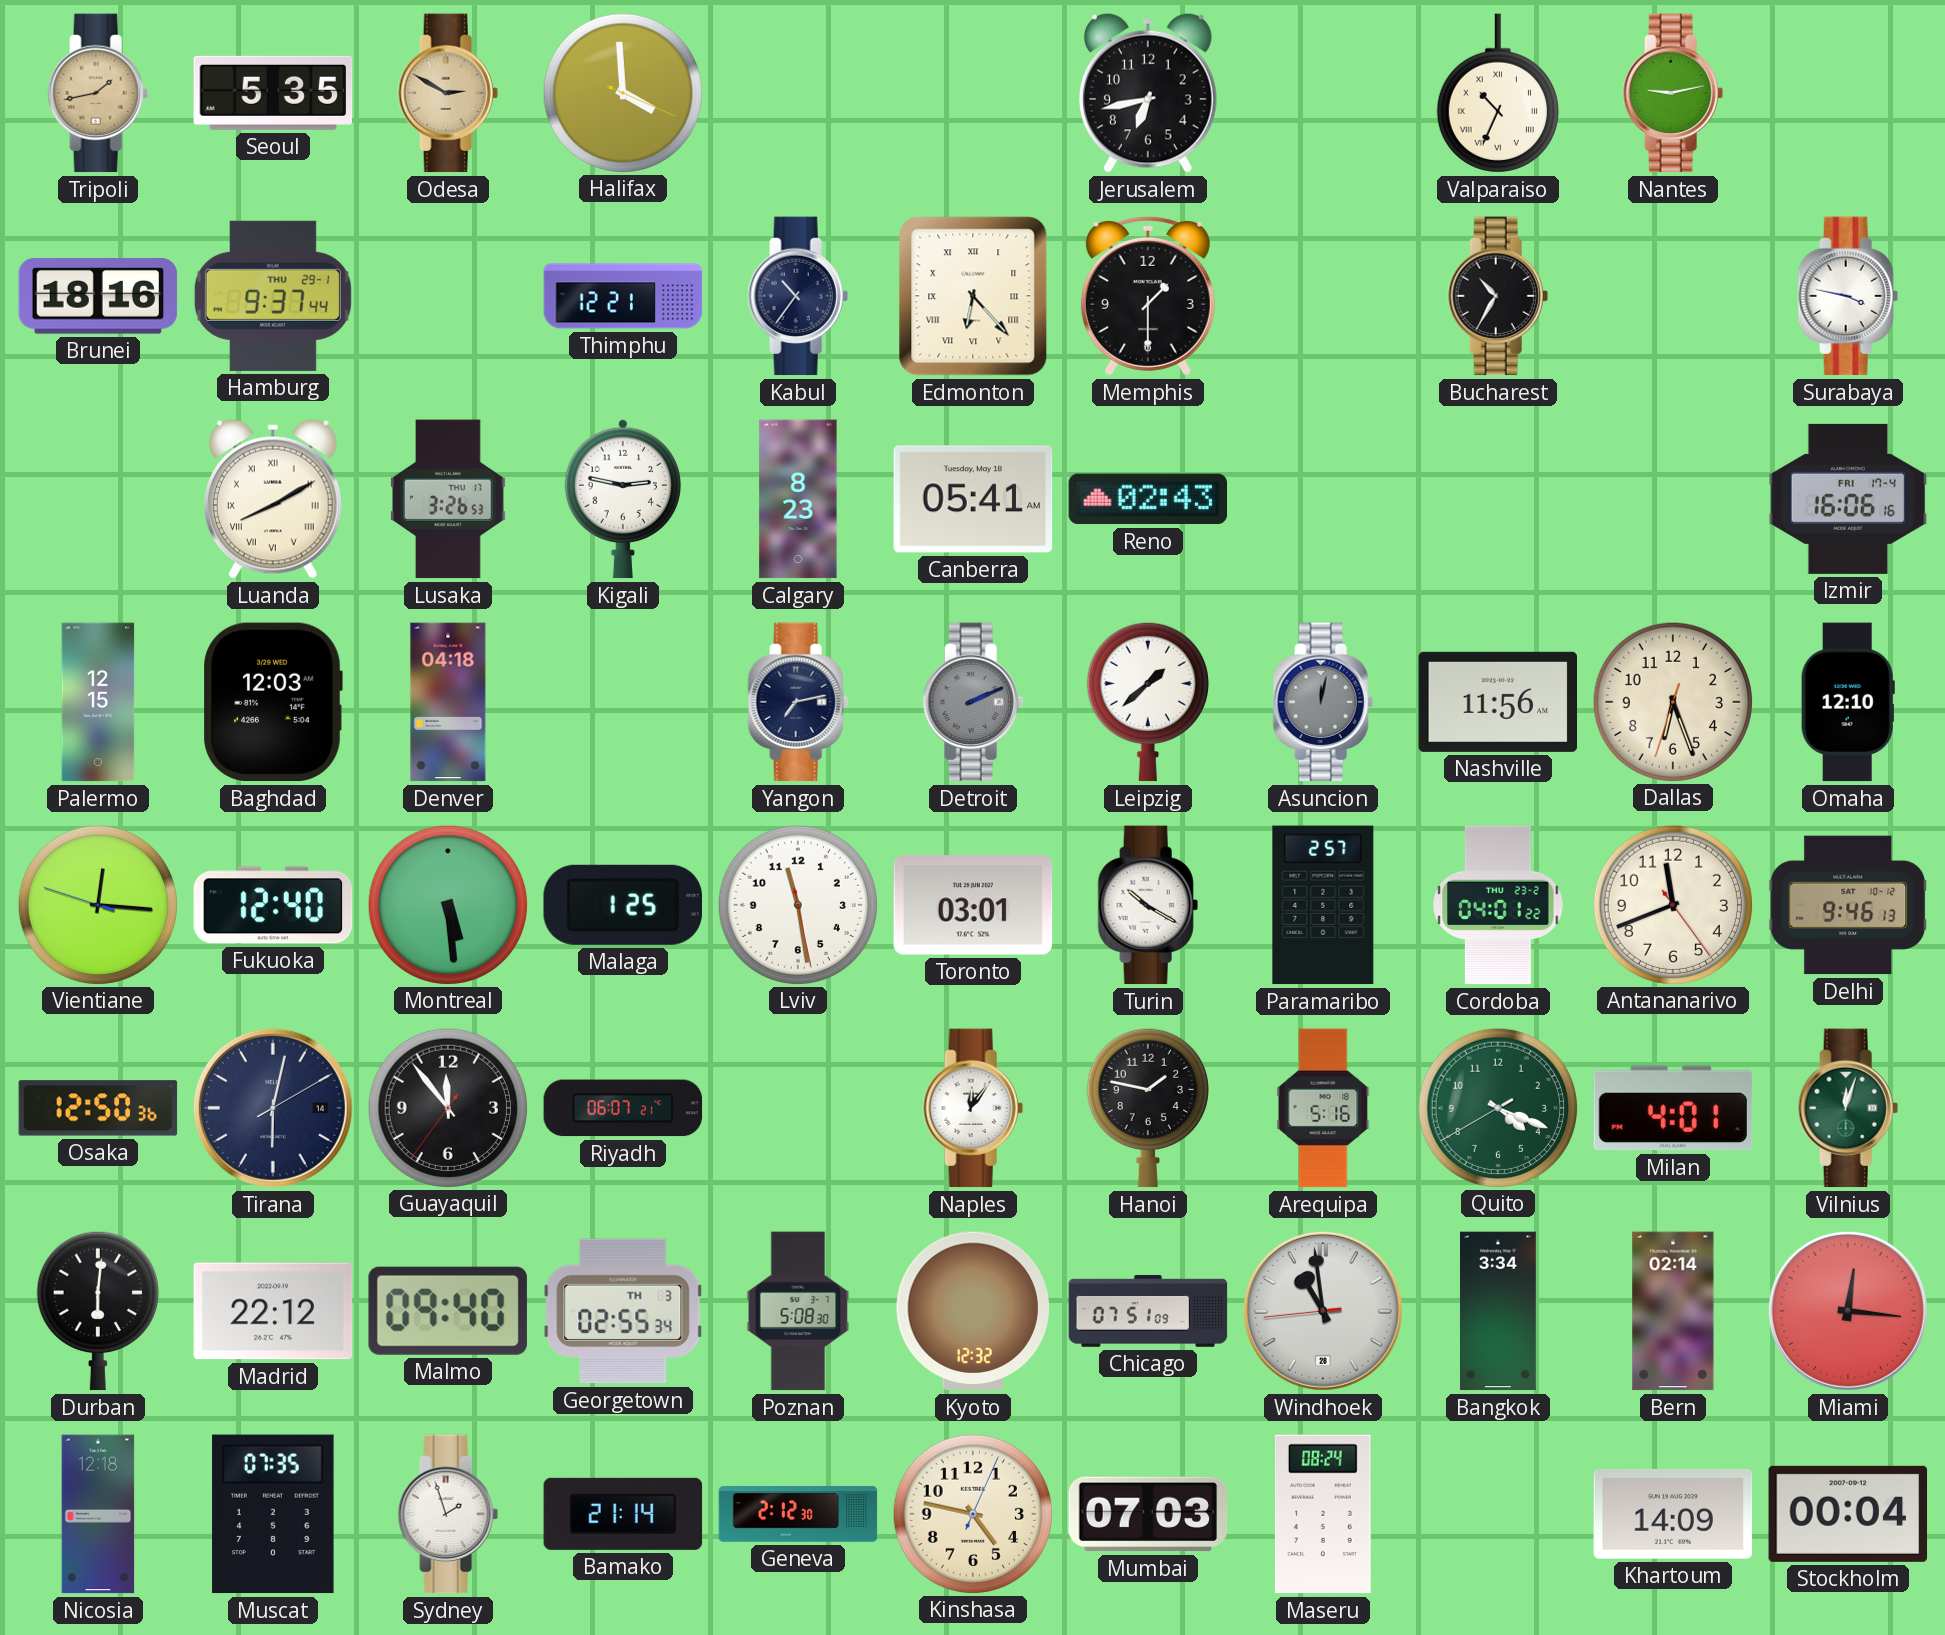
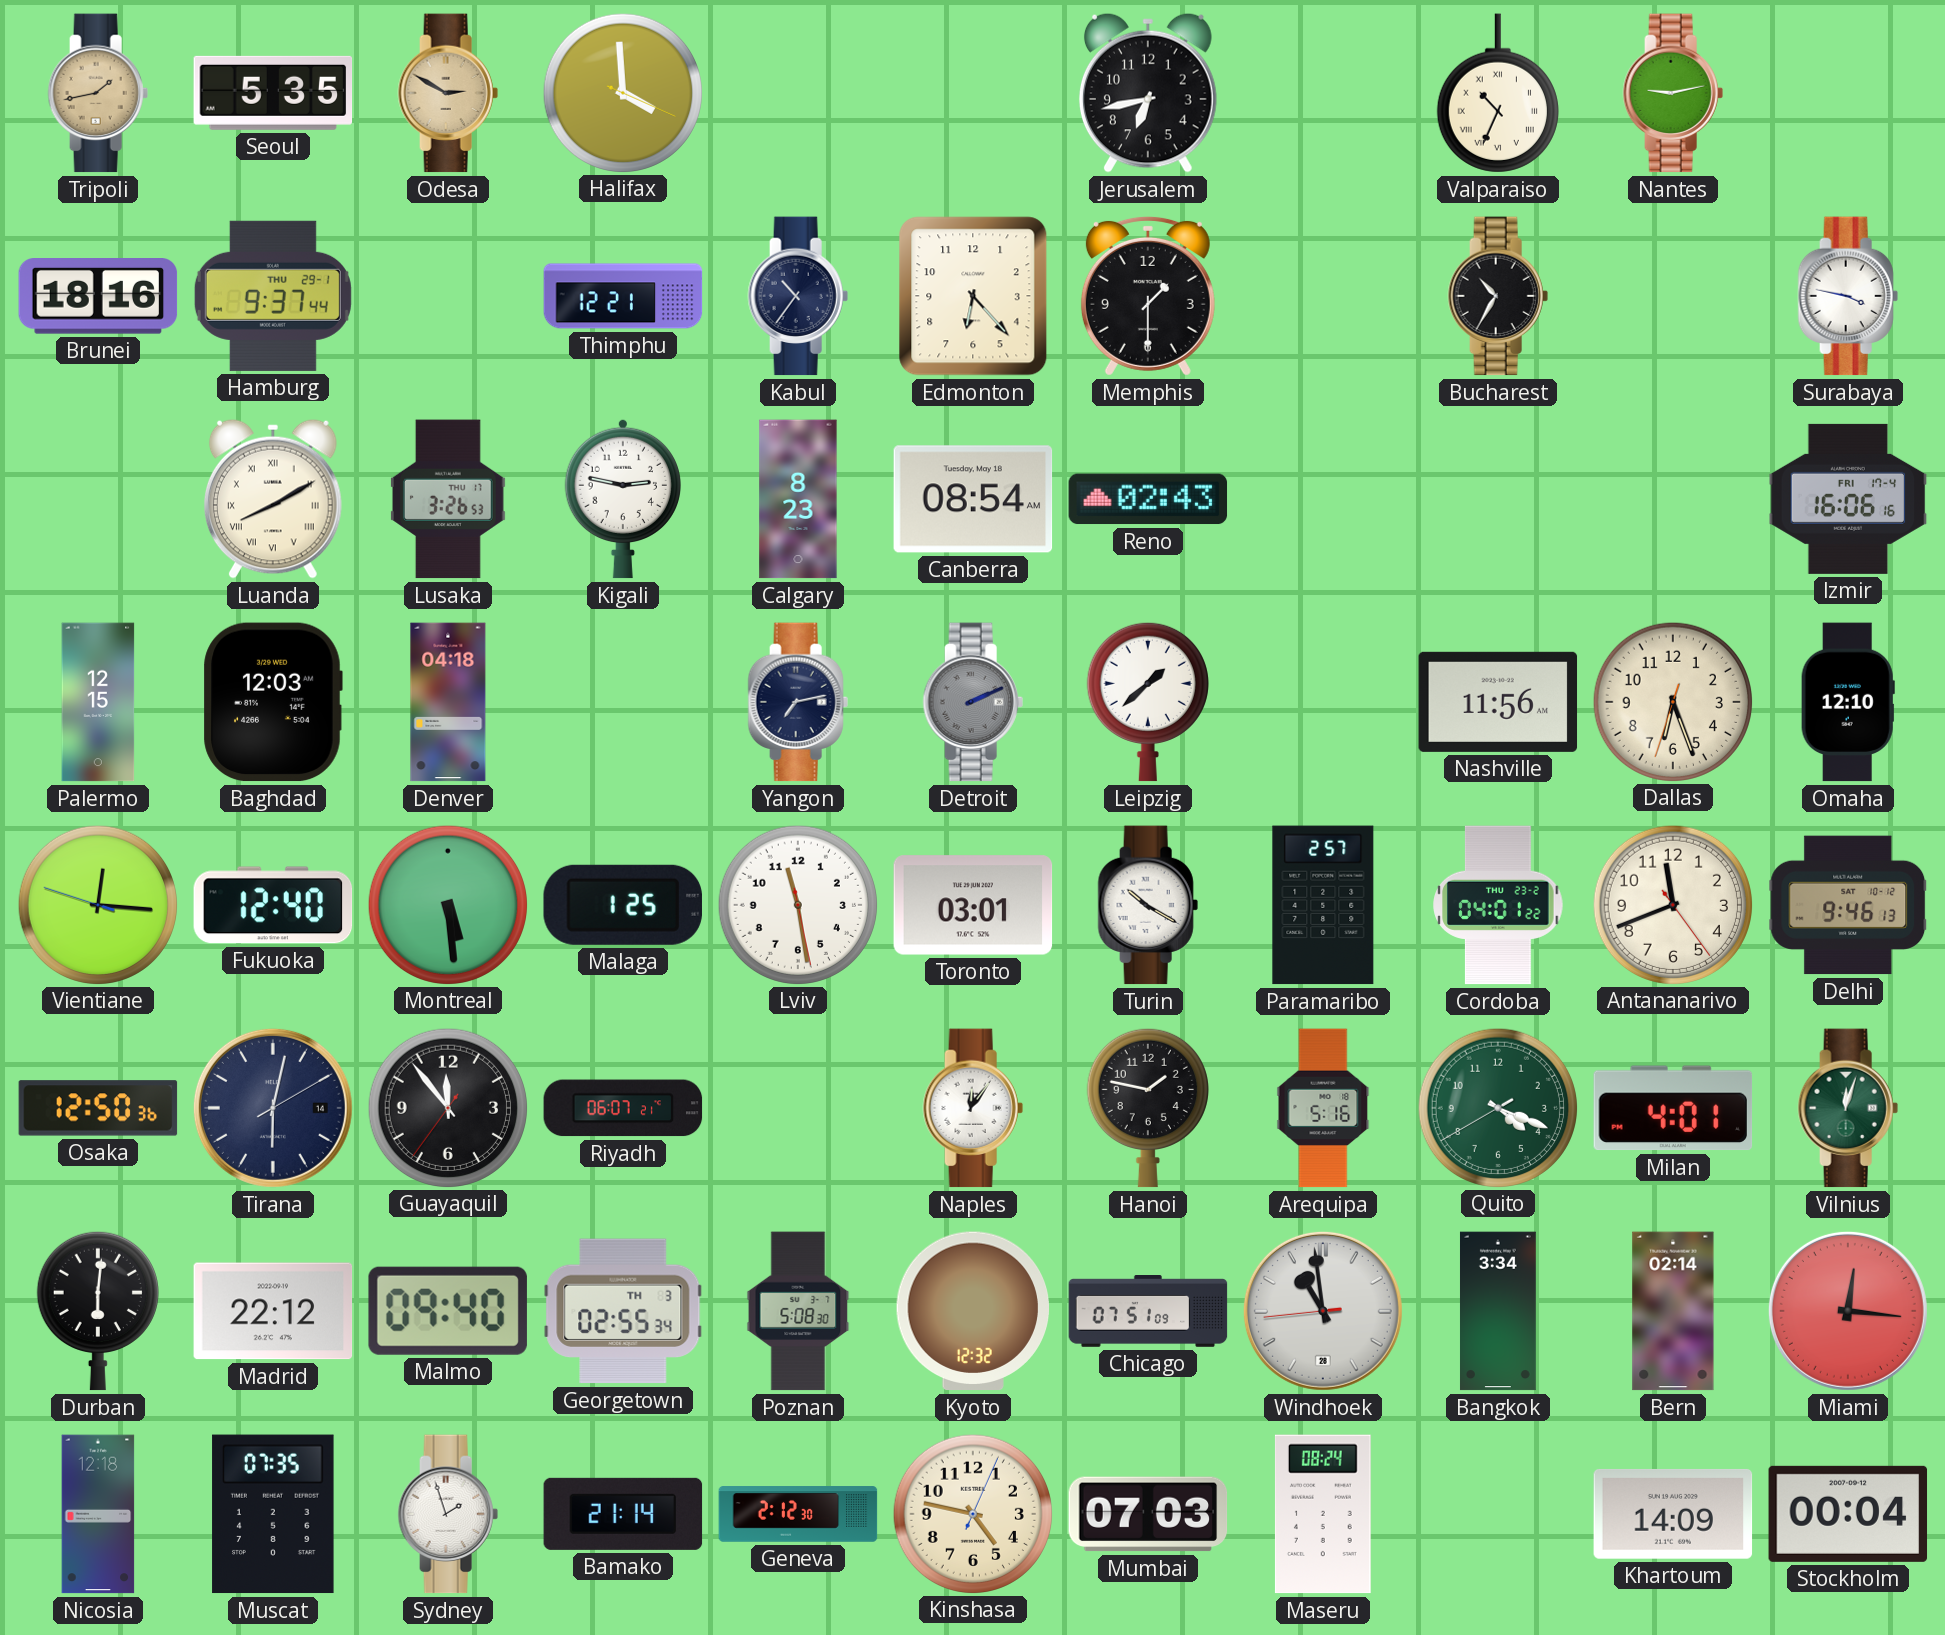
Edmonton numerals: Roman -> Arabic (973, 296)
Canberra: 05:41 -> 08:54 (973, 499)
Asuncion: 12:02 -> none (1323, 702)
